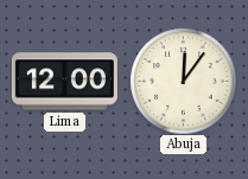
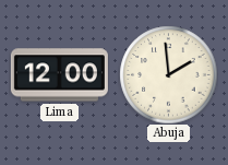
Abuja: 12:06 -> 1:59 (168, 74)
